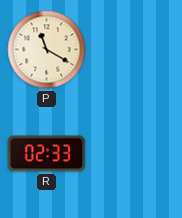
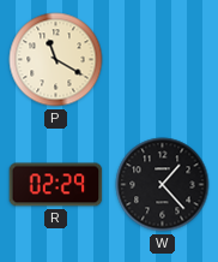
R: 02:33 -> 02:29 (56, 185)
W: none -> 1:23 (163, 185)
